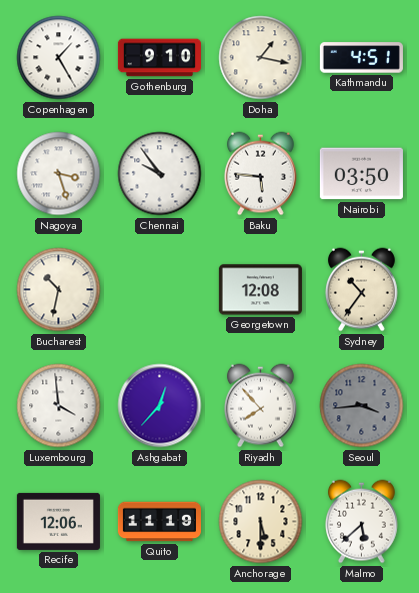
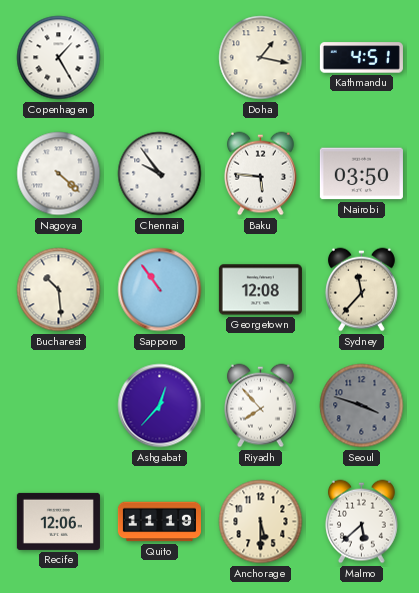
Gothenburg: 9:10 -> none (159, 58)
Nagoya: 3:27 -> 4:22 (59, 174)
Bucharest: 10:32 -> 10:29 (59, 290)
Sapporo: none -> 10:54 (160, 290)
Sydney: 10:36 -> 11:37 (361, 290)
Luxembourg: 3:59 -> none (59, 406)
Seoul: 3:44 -> 3:48 (362, 406)
